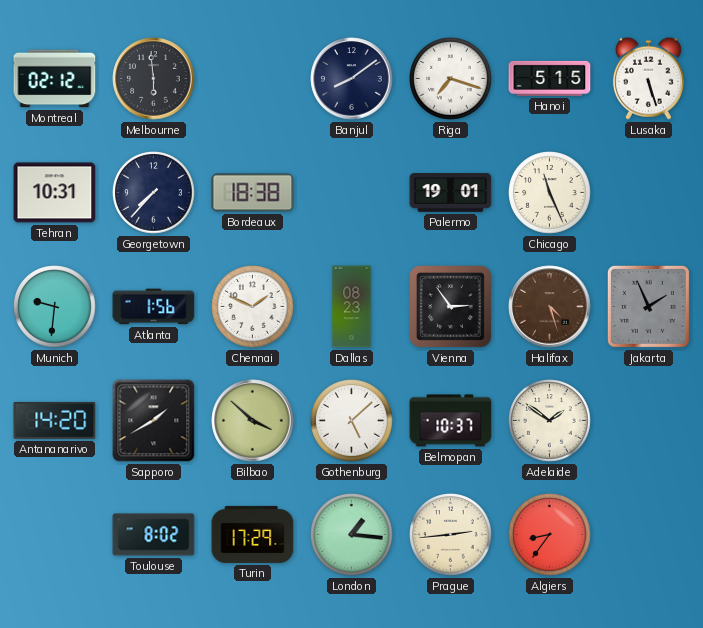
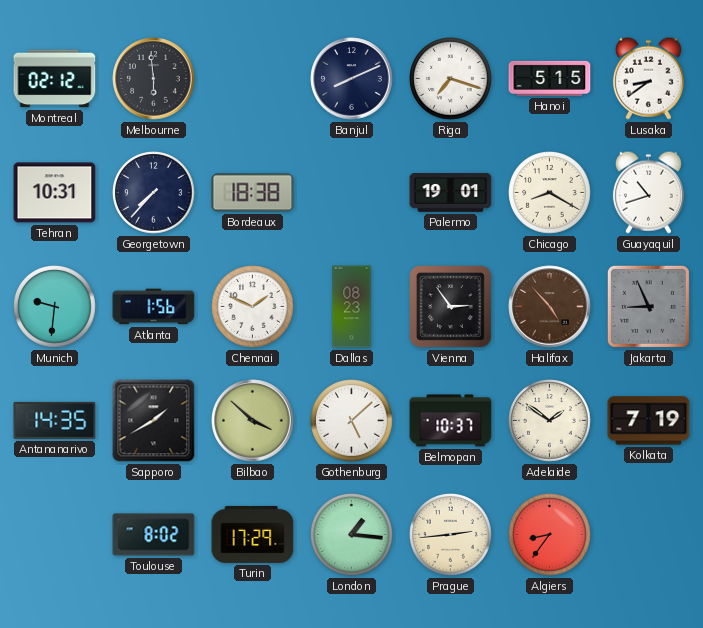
Banjul: 8:09 -> 8:11 (352, 79)
Lusaka: 5:27 -> 8:39 (648, 78)
Chicago: 11:26 -> 8:20 (550, 193)
Guayaquil: none -> 10:42 (648, 192)
Halifax: 4:27 -> 4:53 (550, 307)
Jakarta: 1:56 -> 8:56 (648, 306)
Antananarivo: 14:20 -> 14:35 (55, 420)
Kolkata: none -> 7:19 (649, 421)
